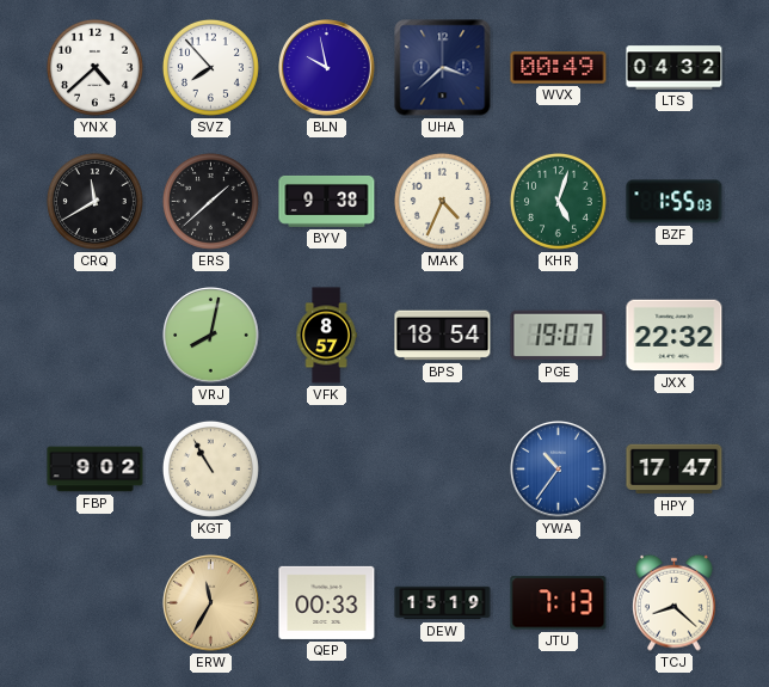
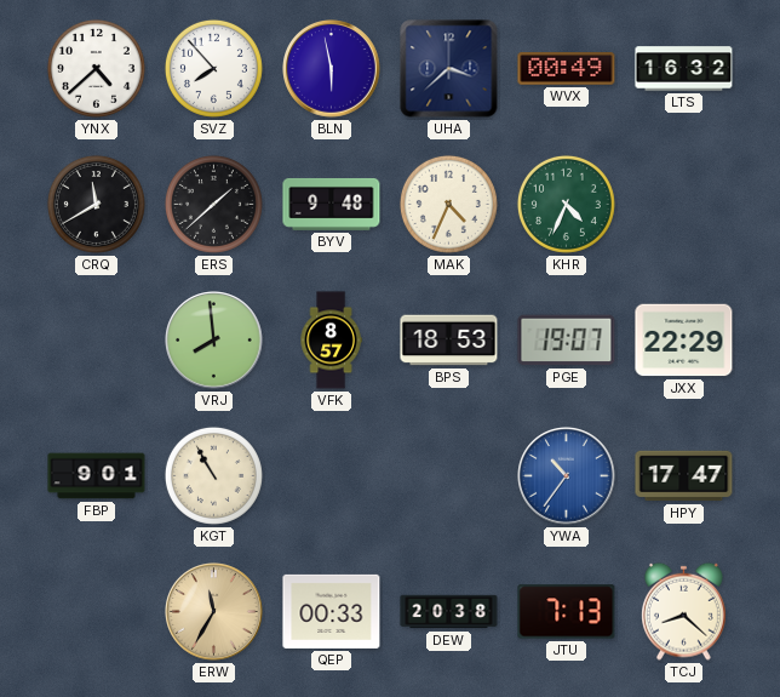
BLN: 9:58 -> 5:58 (332, 69)
LTS: 04:32 -> 16:32 (684, 69)
BYV: 9:38 -> 9:48 (332, 204)
KHR: 5:03 -> 4:34 (566, 204)
BZF: 1:55 -> none (675, 202)
VRJ: 8:02 -> 7:59 (214, 341)
BPS: 18:54 -> 18:53 (449, 341)
JXX: 22:32 -> 22:29 (684, 341)
FBP: 9:02 -> 9:01 (97, 476)
DEW: 15:19 -> 20:38 (449, 612)
